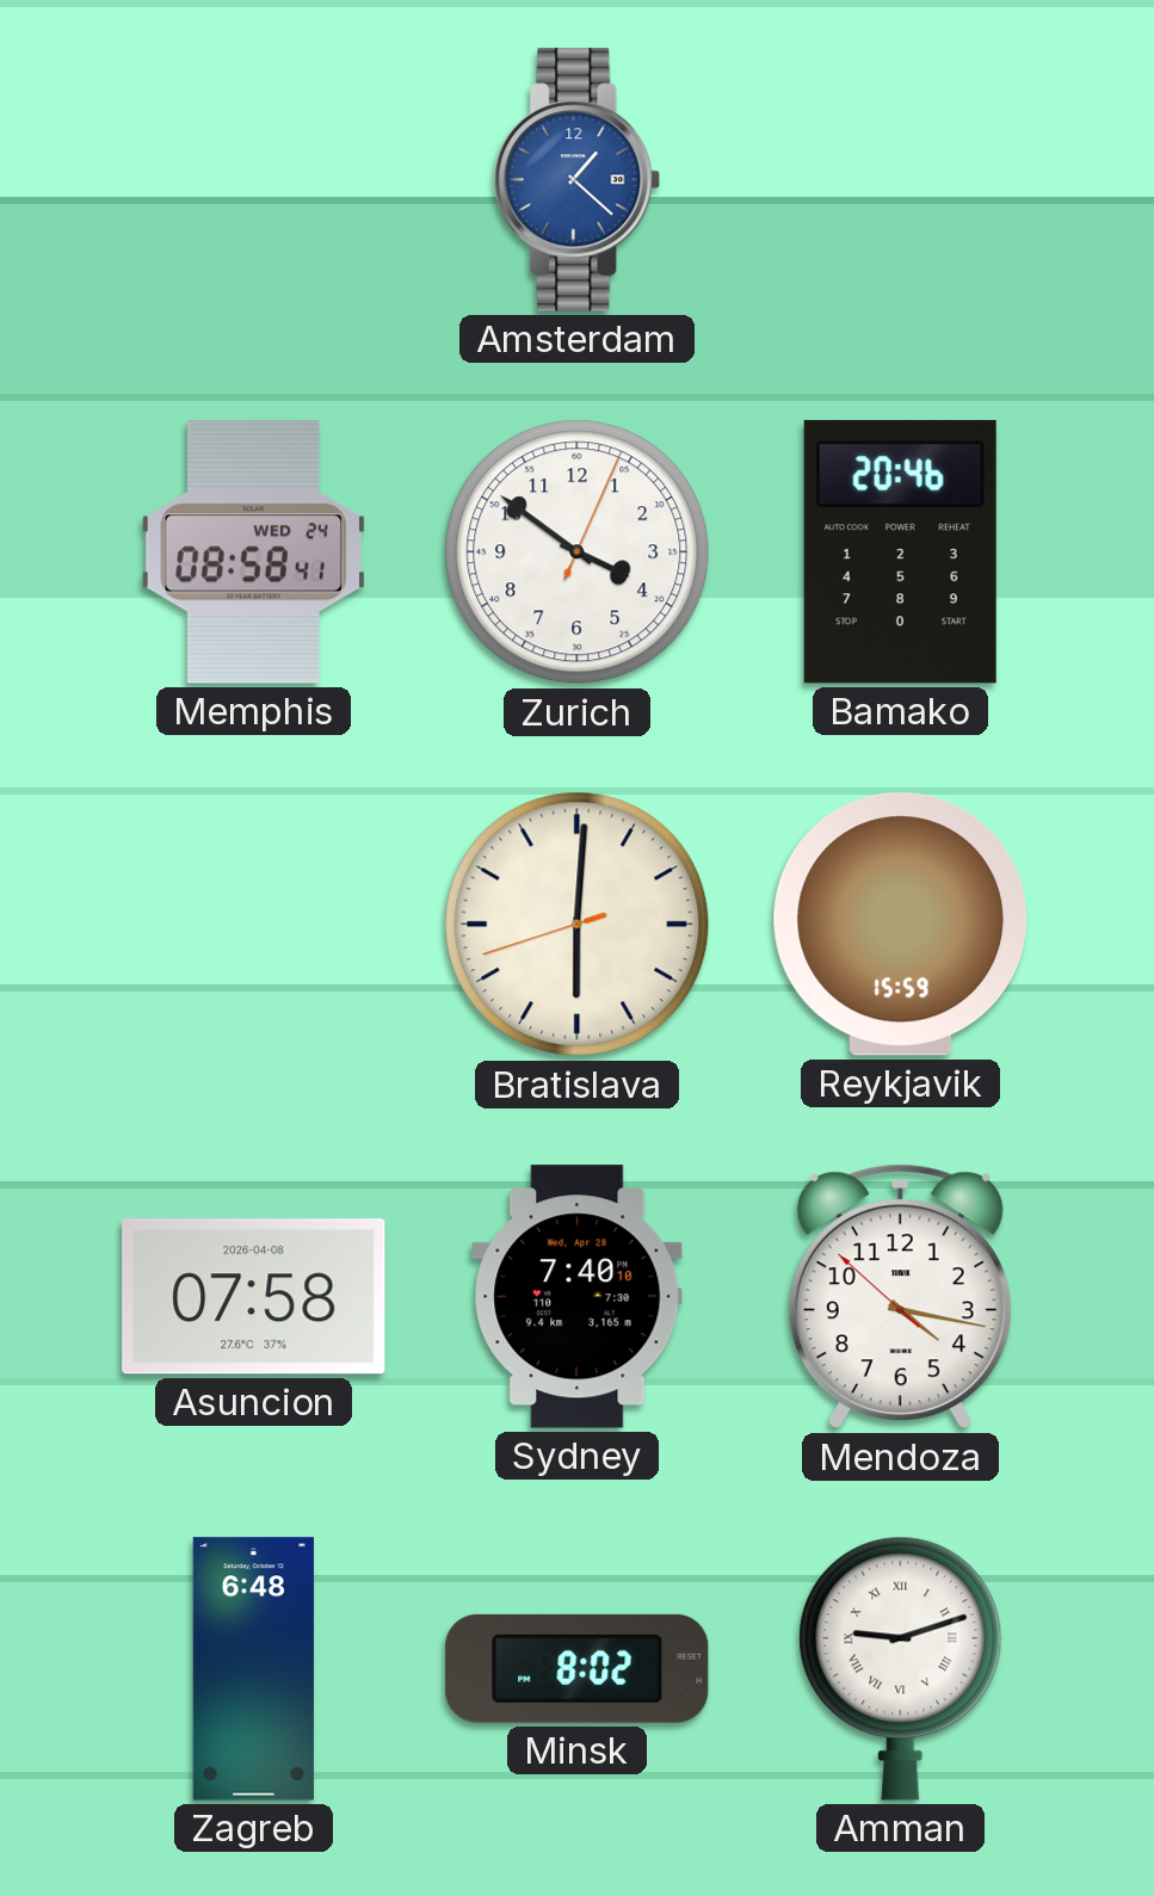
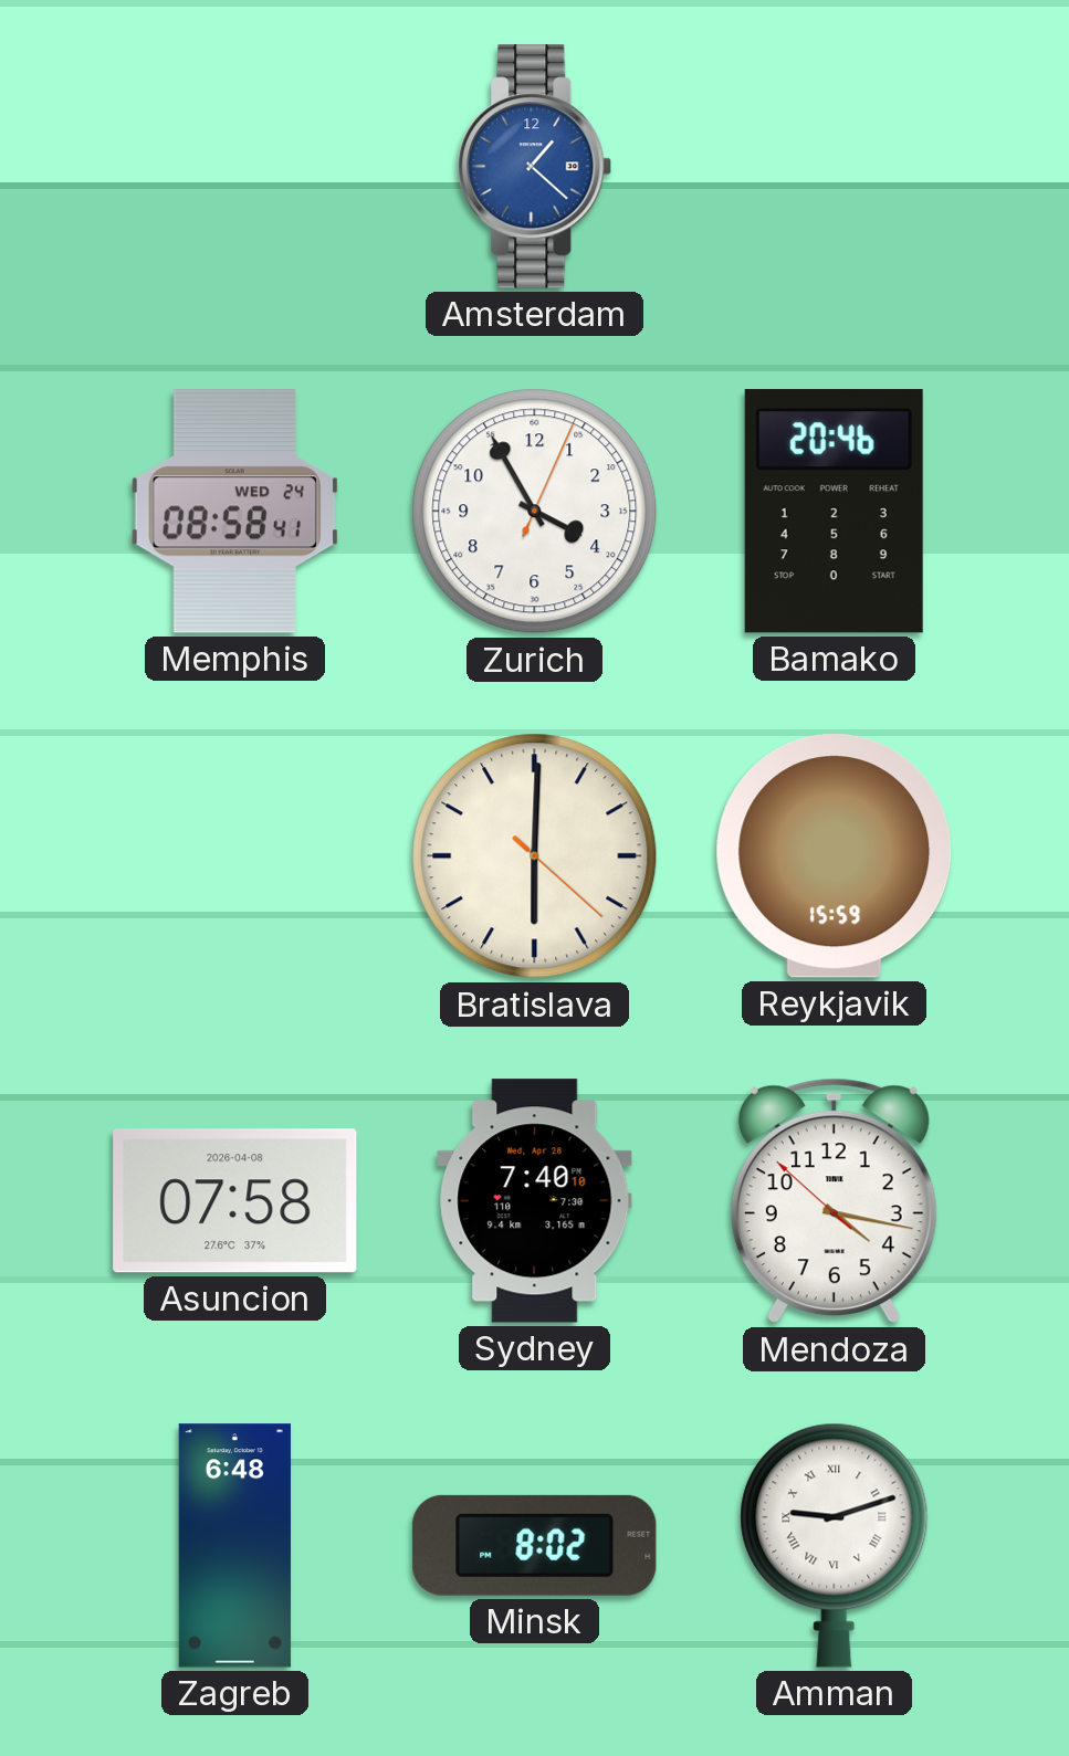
Zurich: 3:51 -> 3:55 (535, 512)
Bratislava: 6:00:42 -> 6:00:22 (535, 856)
